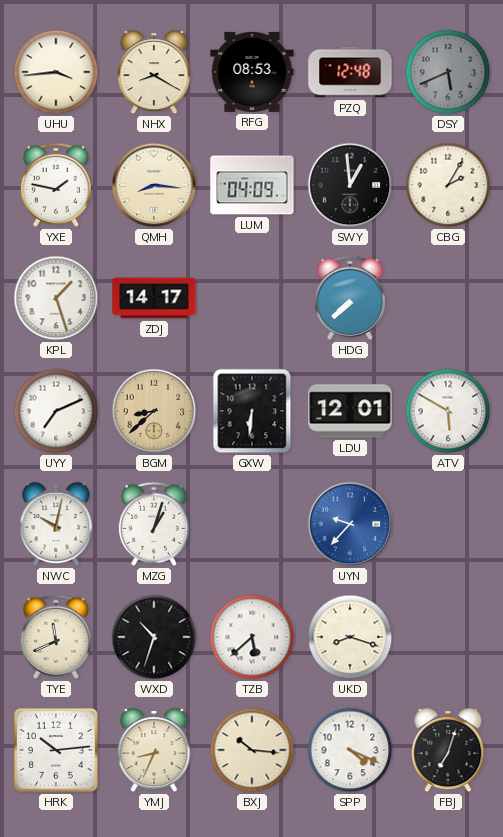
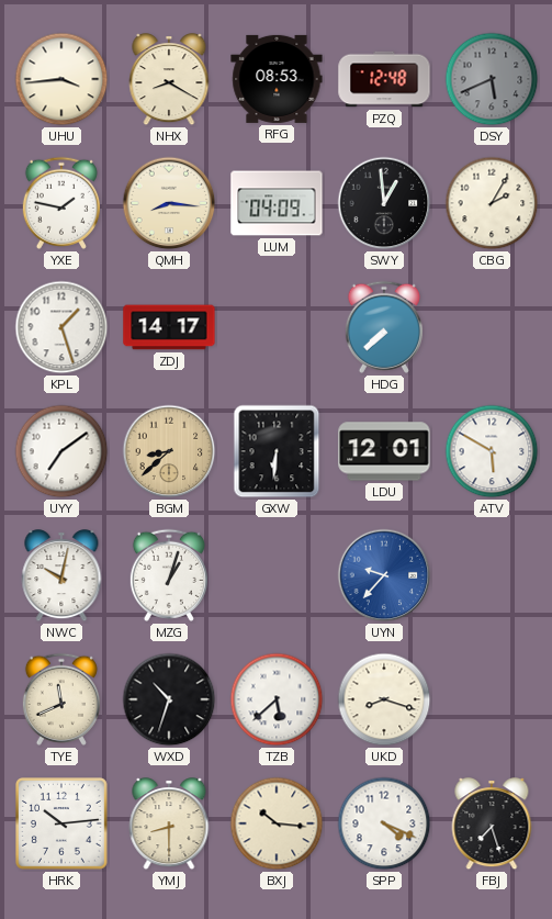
UYY: 7:11 -> 7:09 (61, 451)
YMJ: 8:34 -> 8:30 (169, 825)
FBJ: 7:03 -> 7:27 (492, 825)
